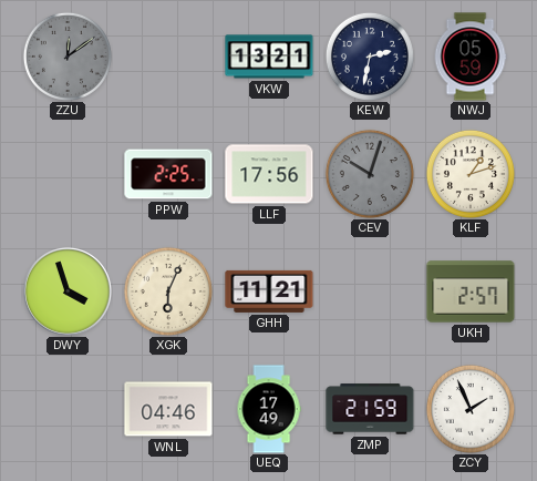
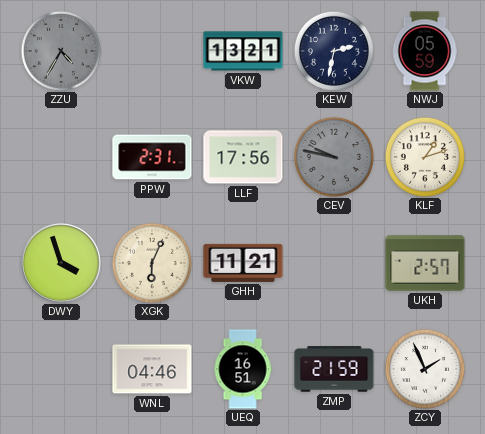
ZZU: 12:09 -> 4:35 (61, 51)
PPW: 2:25 -> 2:31 (152, 157)
CEV: 10:03 -> 9:47 (334, 157)
UEQ: 17:49 -> 16:51 (243, 369)
